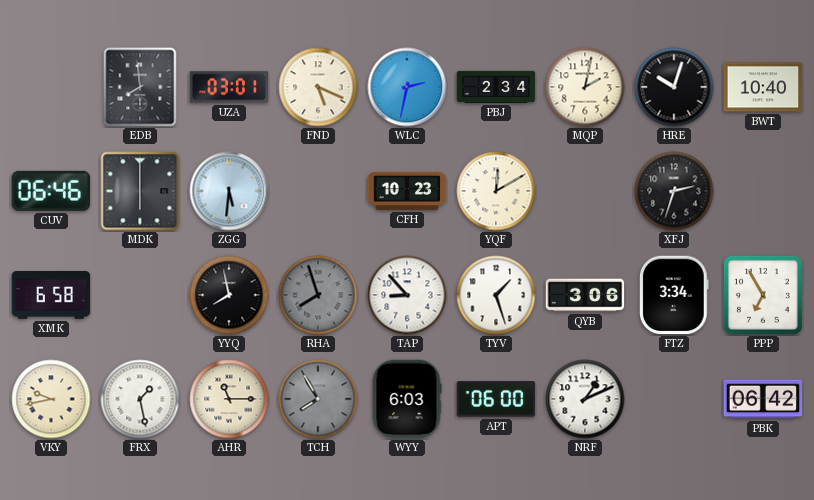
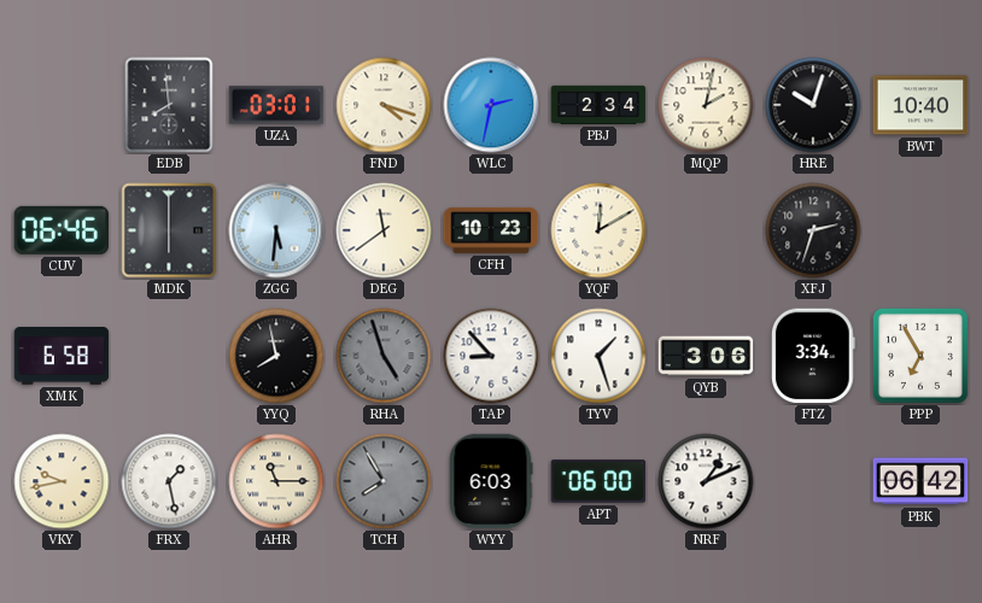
FND: 5:19 -> 4:18 (384, 105)
DEG: none -> 11:39 (384, 230)
RHA: 7:57 -> 4:57 (384, 356)
